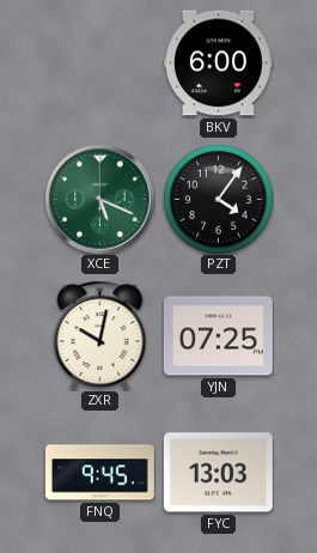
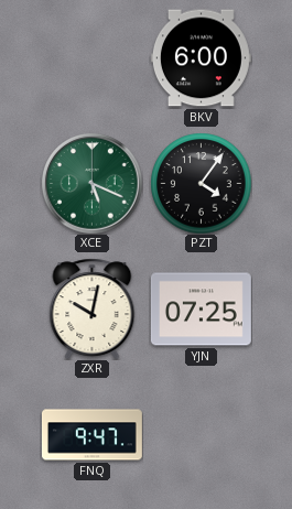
FNQ: 9:45 -> 9:47 (91, 435)
FYC: 13:03 -> none (218, 473)
